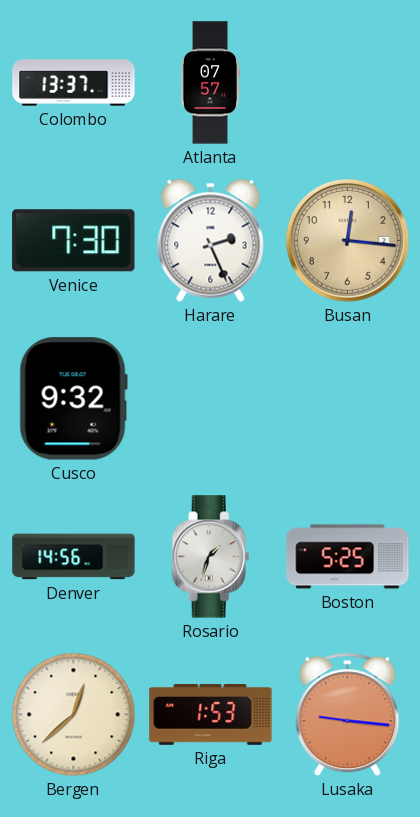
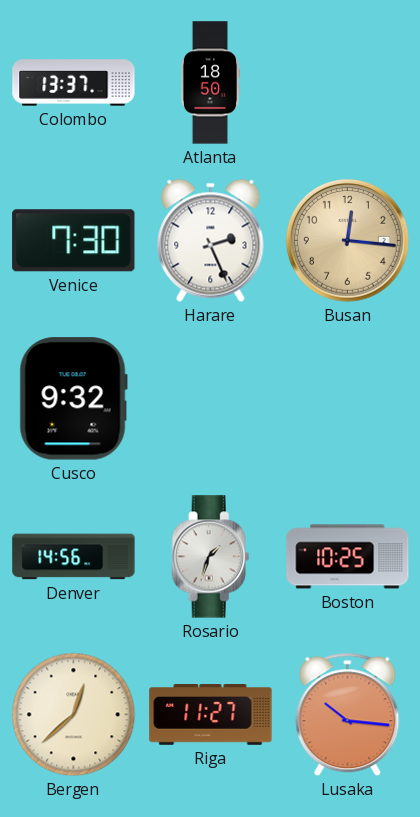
Atlanta: 07:57 -> 18:50 (210, 83)
Boston: 5:25 -> 10:25 (348, 557)
Riga: 1:53 -> 11:27 (211, 715)
Lusaka: 9:16 -> 10:16 (348, 715)
